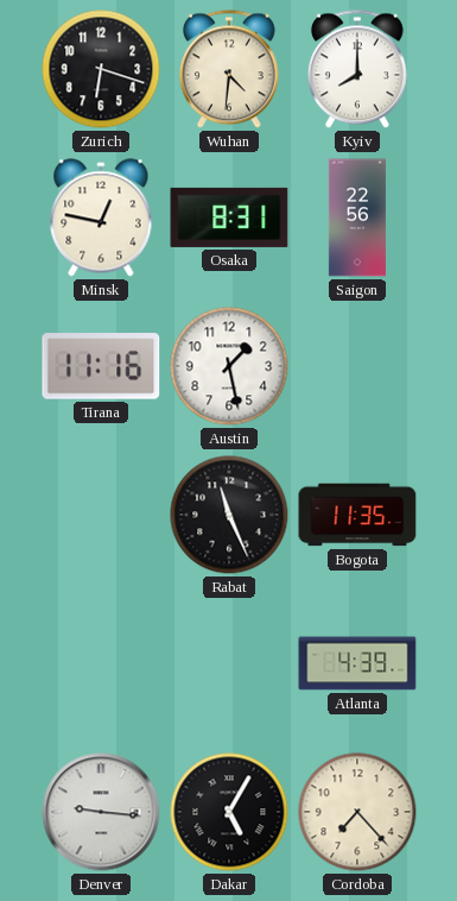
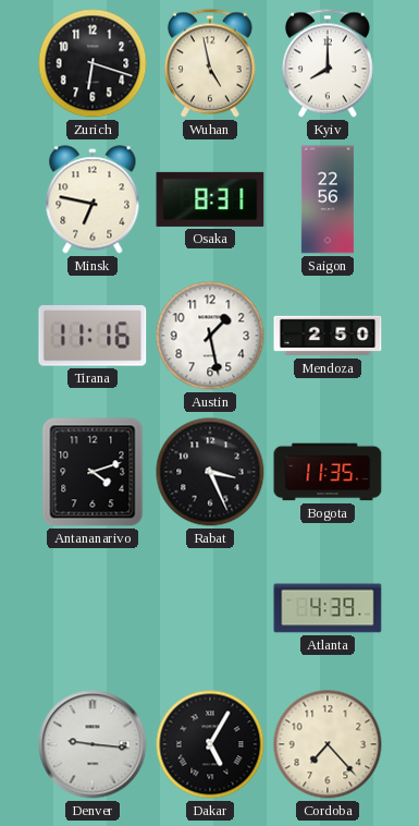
Wuhan: 4:31 -> 4:58 (210, 63)
Minsk: 12:47 -> 6:47 (93, 199)
Mendoza: none -> 2:50 (328, 336)
Antananarivo: none -> 4:12 (93, 472)
Rabat: 11:26 -> 3:26 (210, 472)
